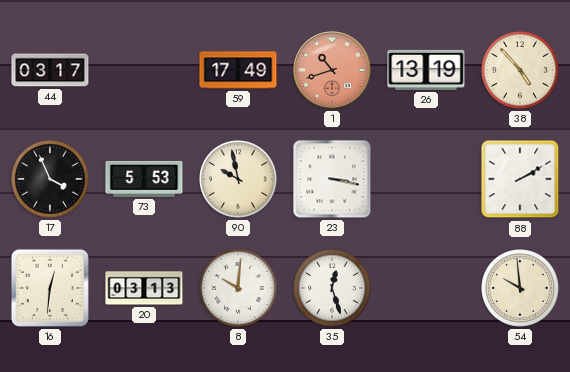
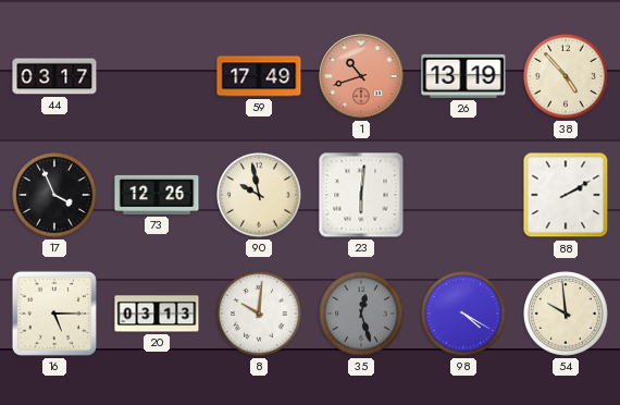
73: 5:53 -> 12:26 (157, 195)
23: 3:17 -> 6:01 (361, 195)
16: 12:31 -> 5:15 (54, 314)
35 dial: white -> grey (362, 315)
98: none -> 4:20 (464, 315)
